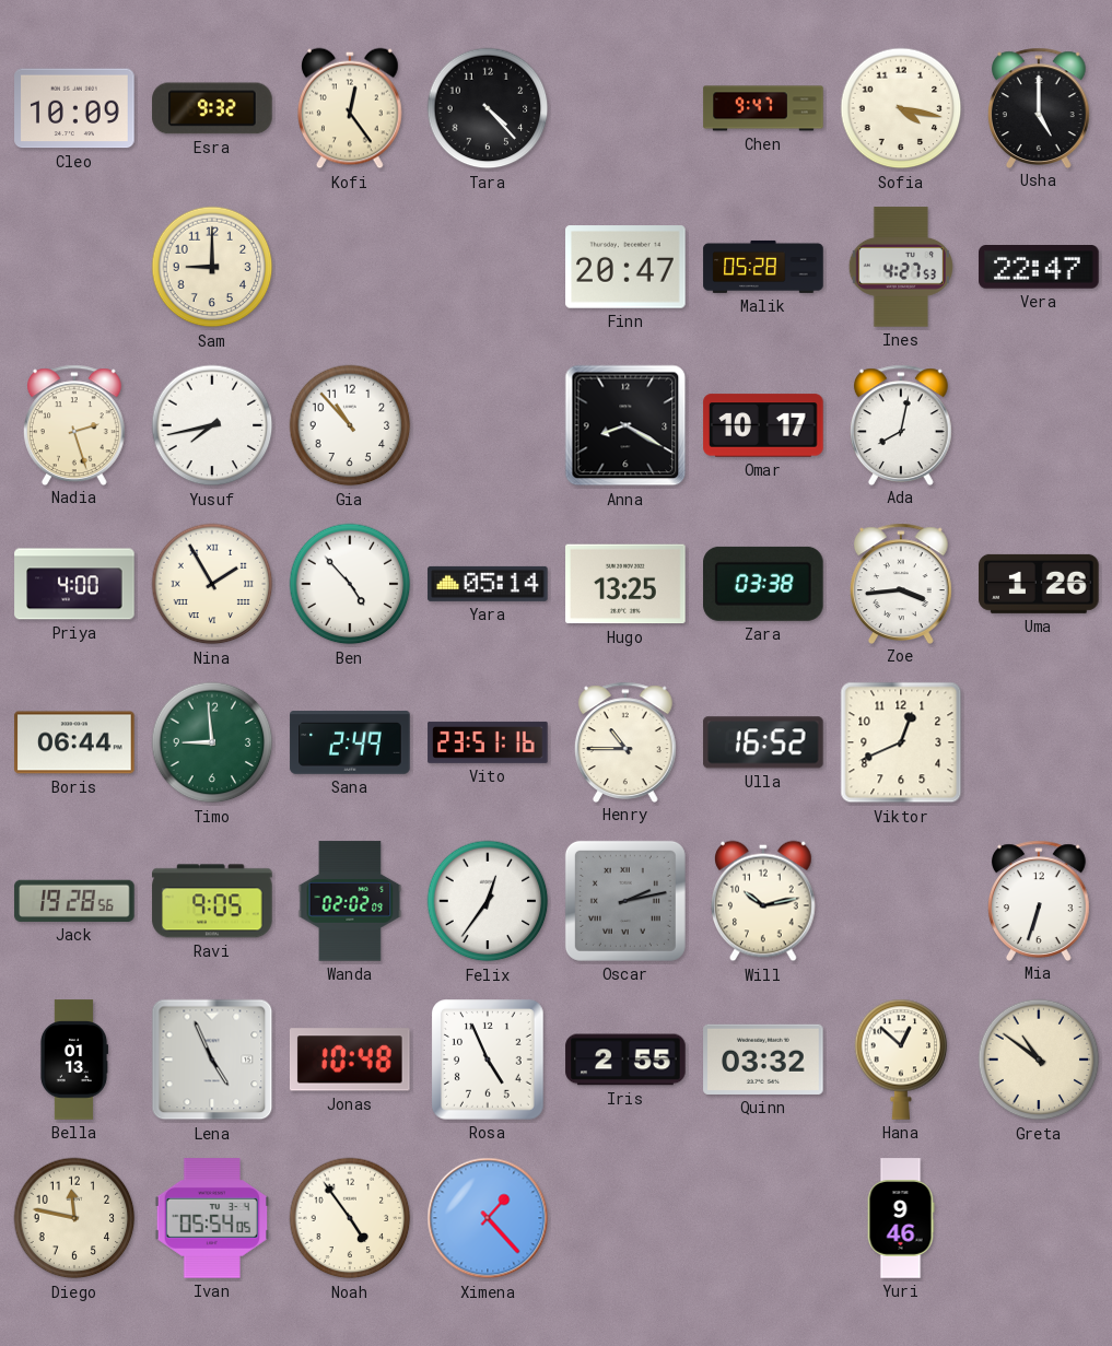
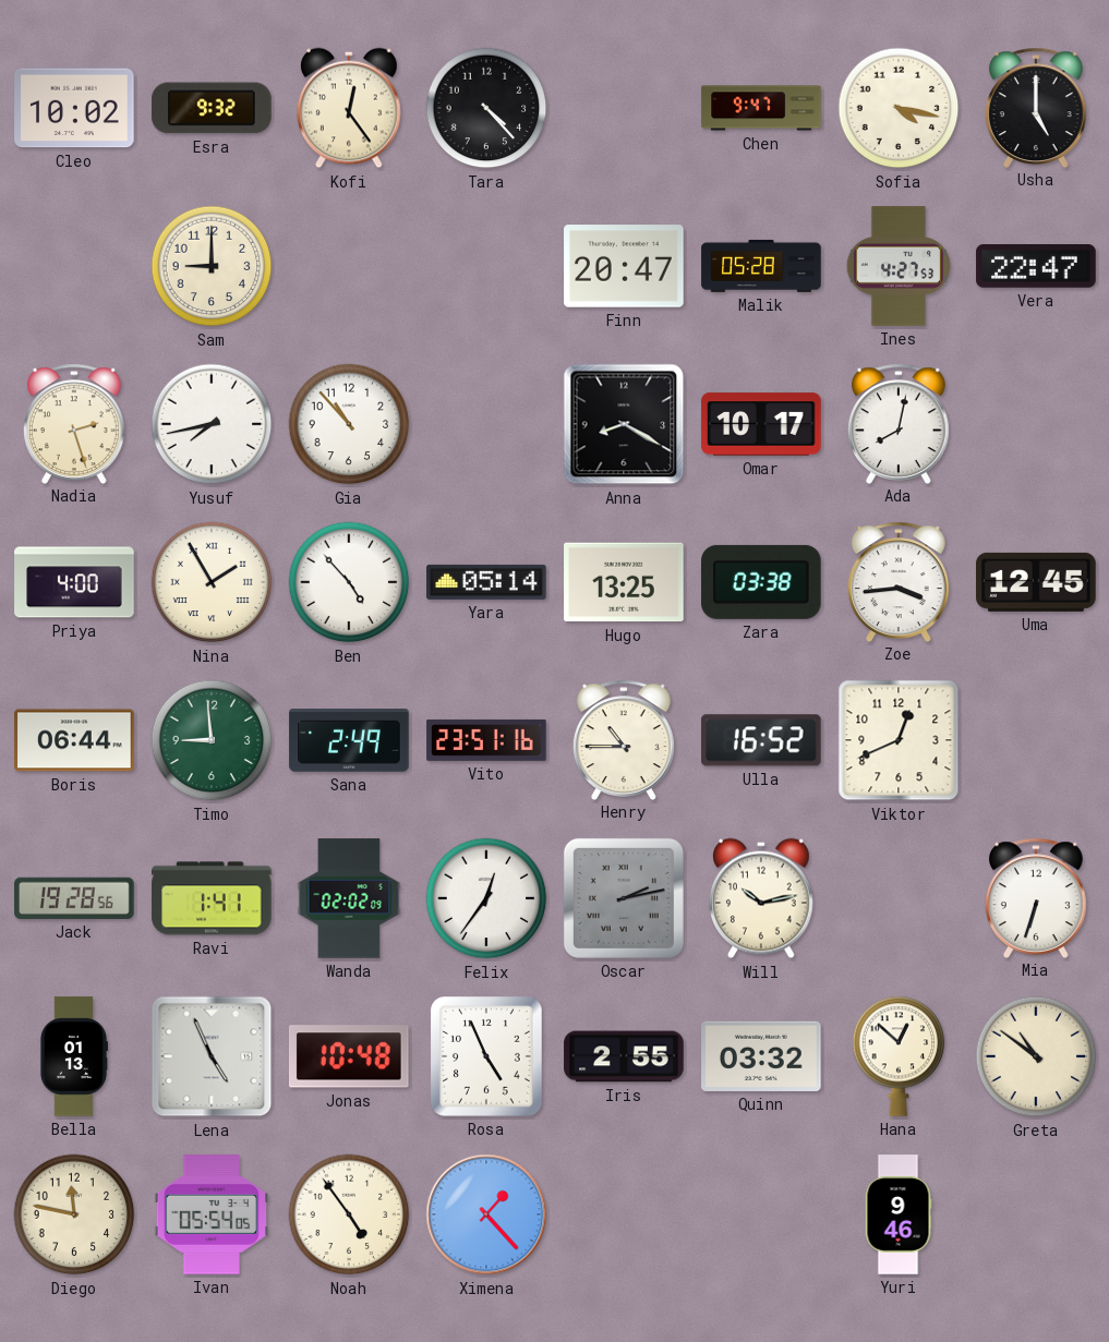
Cleo: 10:09 -> 10:02 (74, 108)
Uma: 1:26 -> 12:45 (1036, 582)
Ravi: 9:05 -> 1:41 (212, 898)
